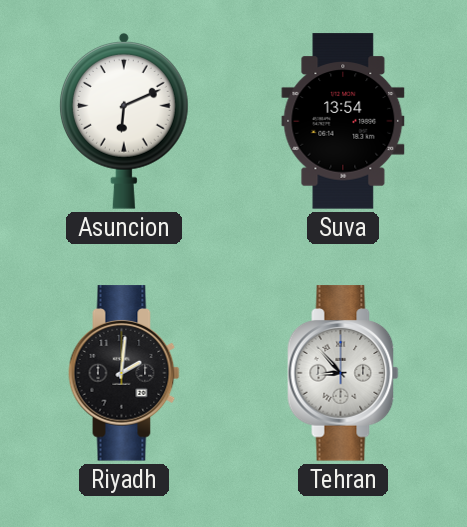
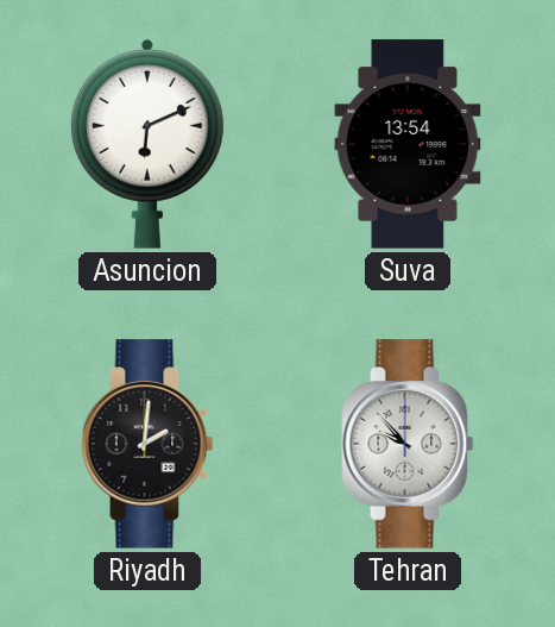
Tehran: 8:53 -> 9:53 (408, 444)
